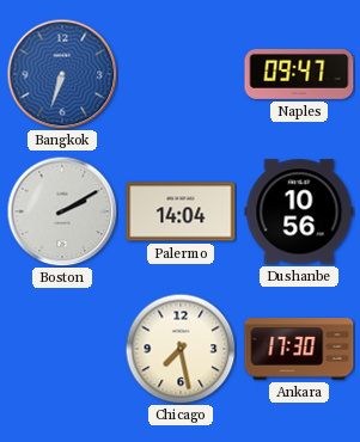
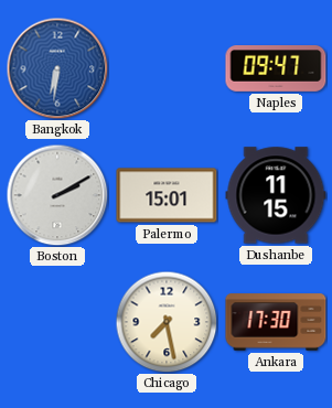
Bangkok: 6:33 -> 6:31 (57, 68)
Palermo: 14:04 -> 15:01 (167, 195)
Dushanbe: 10:56 -> 11:15 (276, 195)
